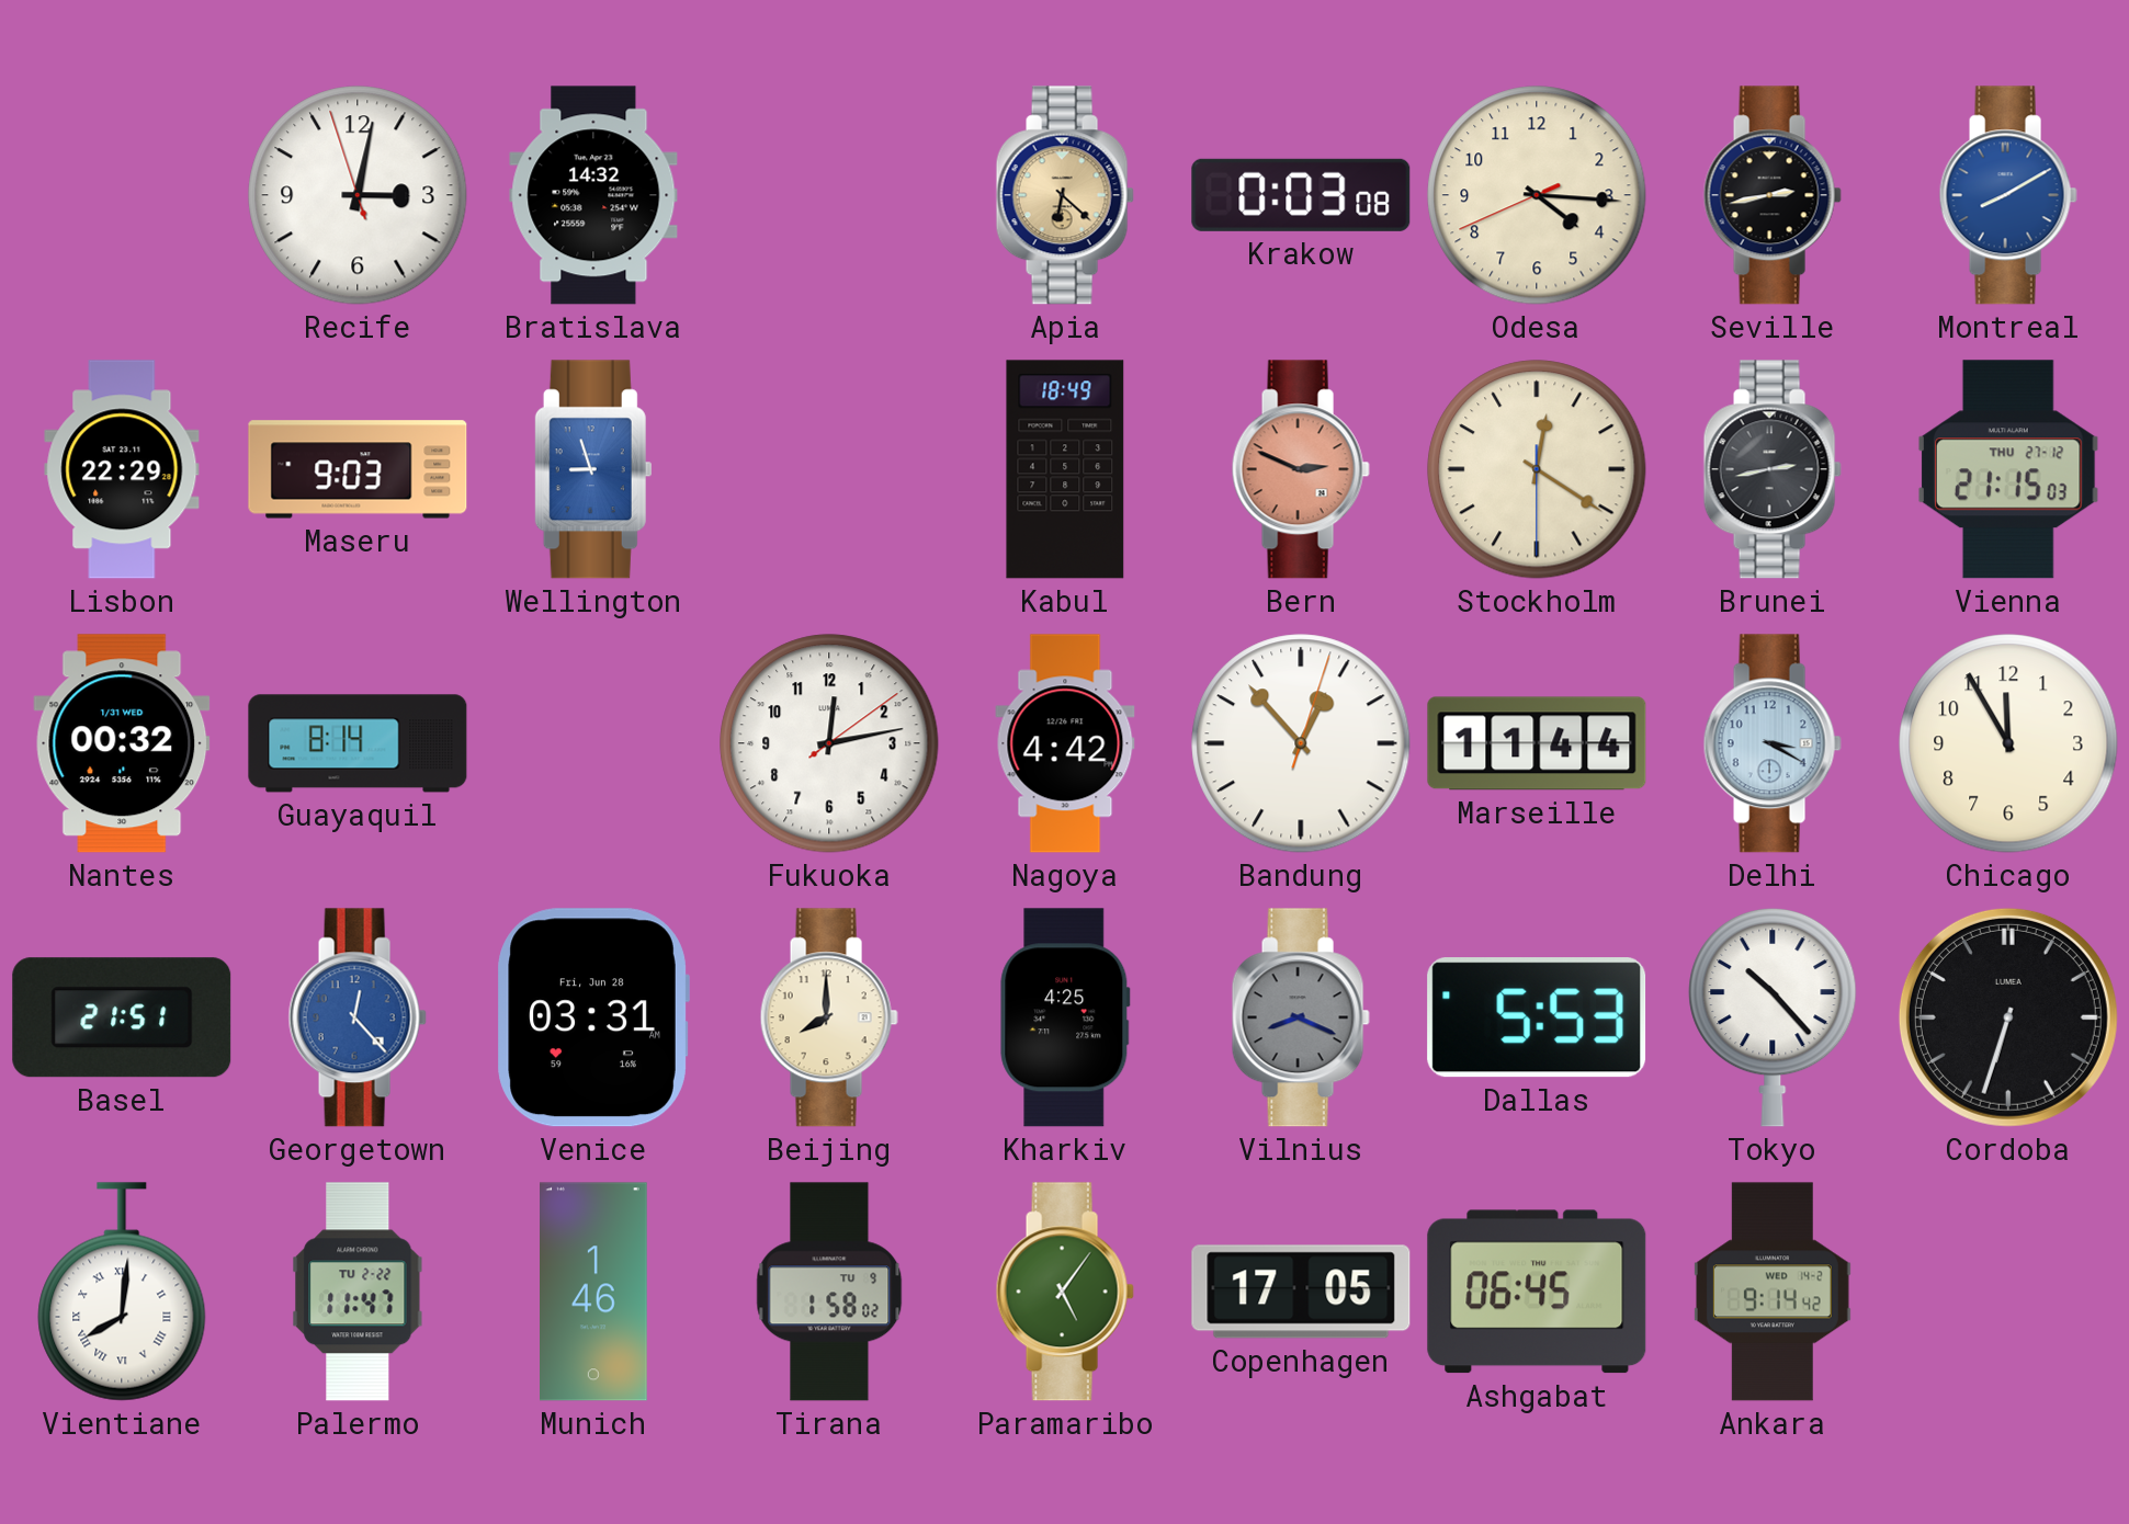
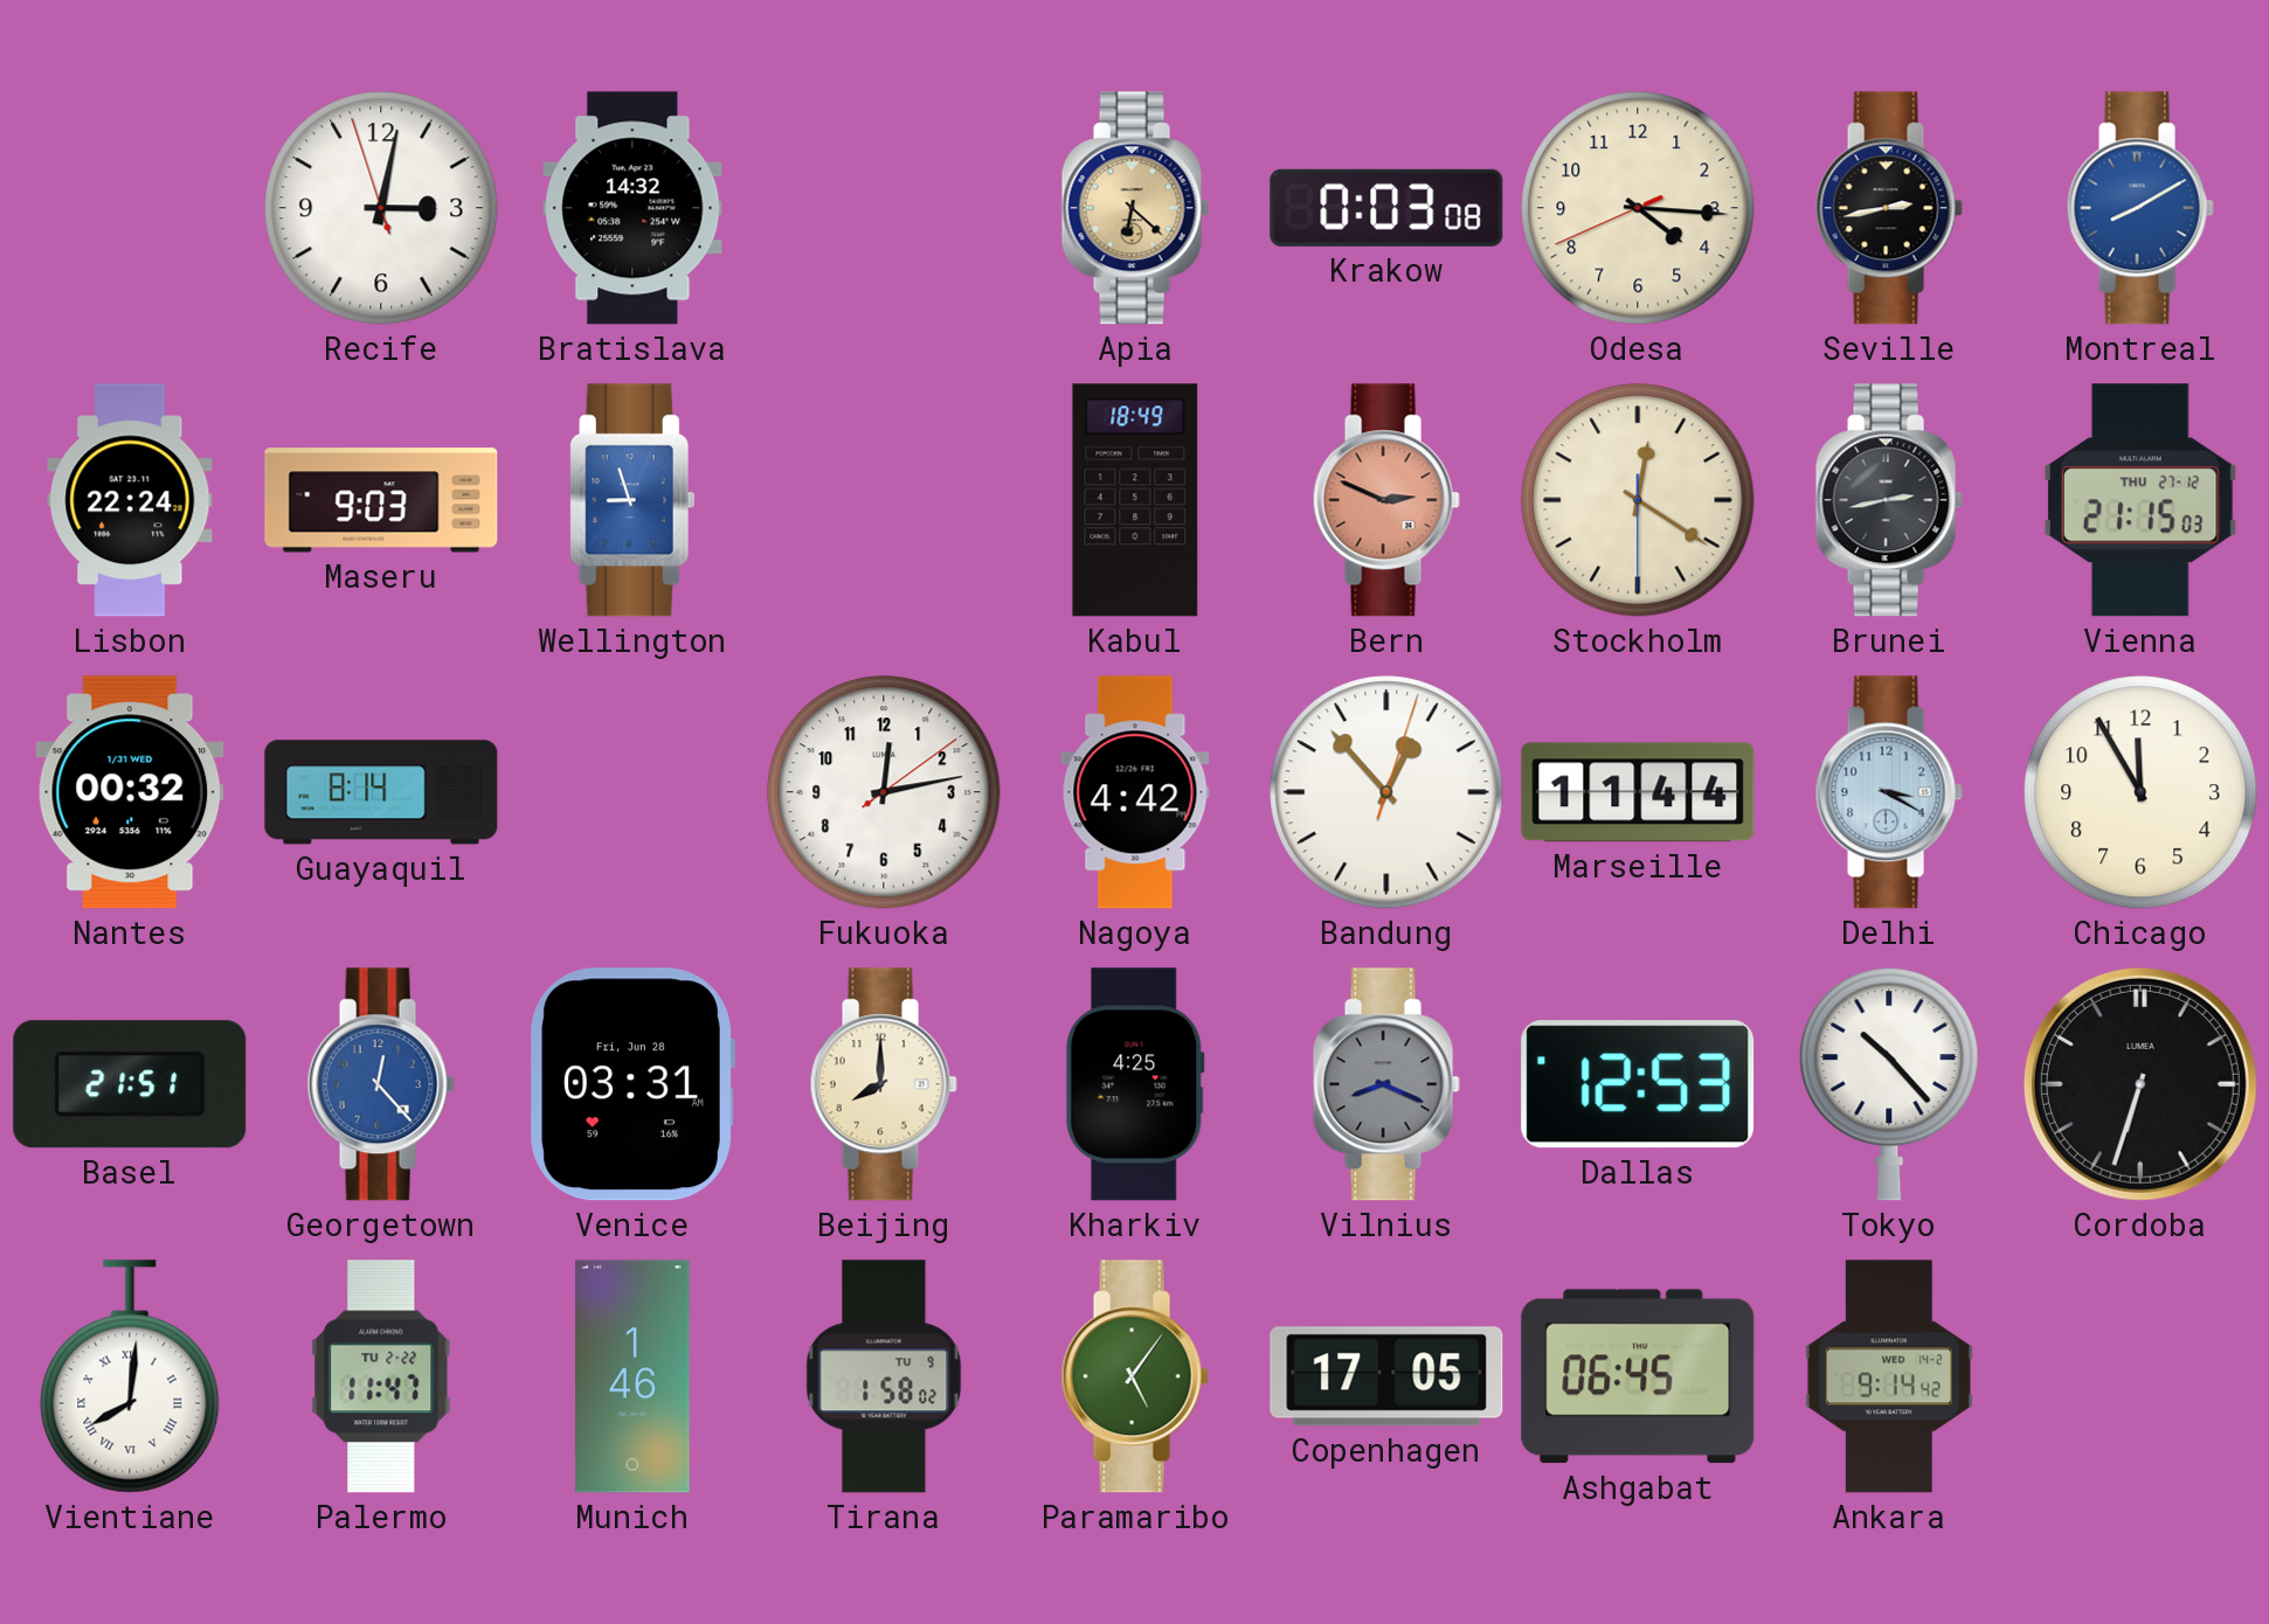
Lisbon: 22:29 -> 22:24 (130, 500)
Dallas: 5:53 -> 12:53 (1638, 1084)
